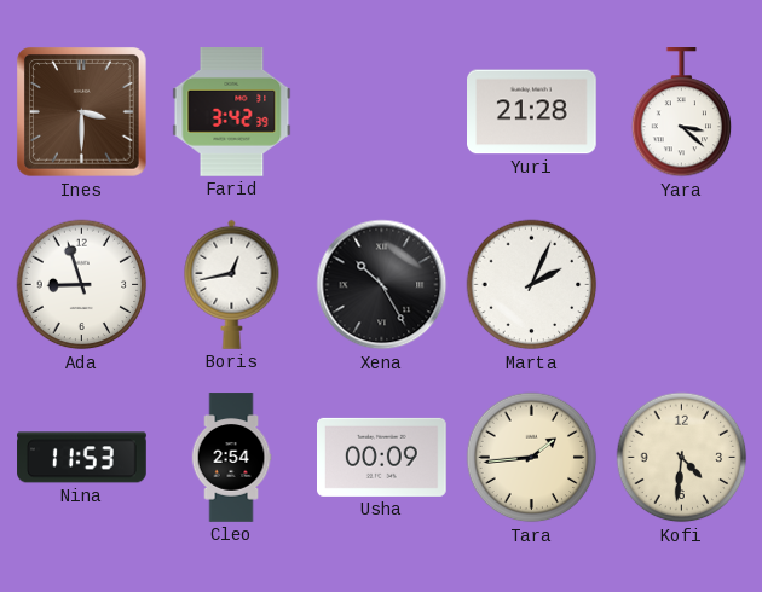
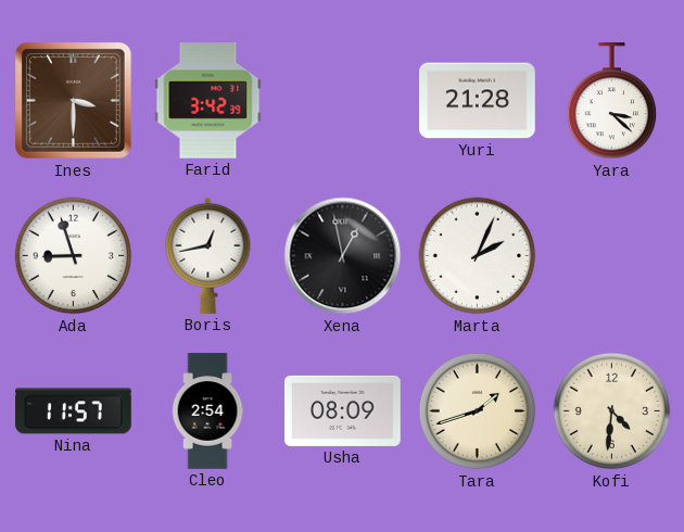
Xena: 10:25 -> 12:58 (343, 256)
Nina: 11:53 -> 11:57 (74, 411)
Usha: 00:09 -> 08:09 (343, 410)
Tara: 1:44 -> 1:42 (478, 411)
